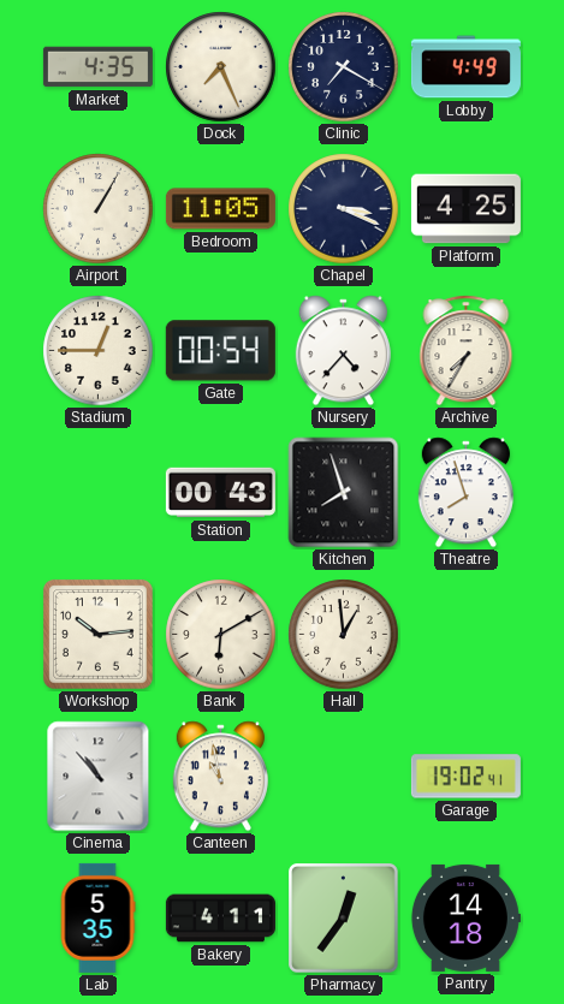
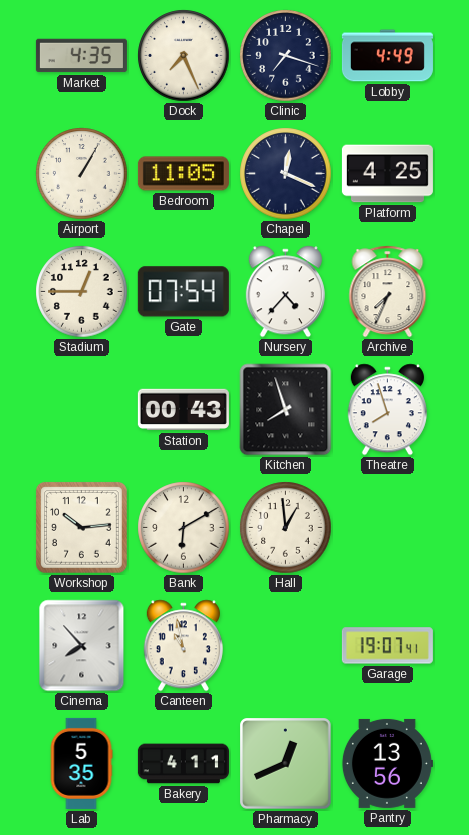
Clinic: 7:20 -> 7:18 (286, 56)
Chapel: 3:19 -> 12:19 (286, 174)
Gate: 00:54 -> 07:54 (183, 292)
Archive: 7:35 -> 7:34 (388, 292)
Cinema: 10:53 -> 7:53 (82, 646)
Garage: 19:02 -> 19:07 (387, 646)
Pharmacy: 12:36 -> 12:41 (286, 764)
Pantry: 14:18 -> 13:56 (387, 763)
